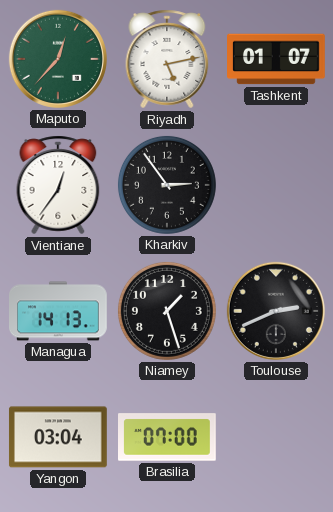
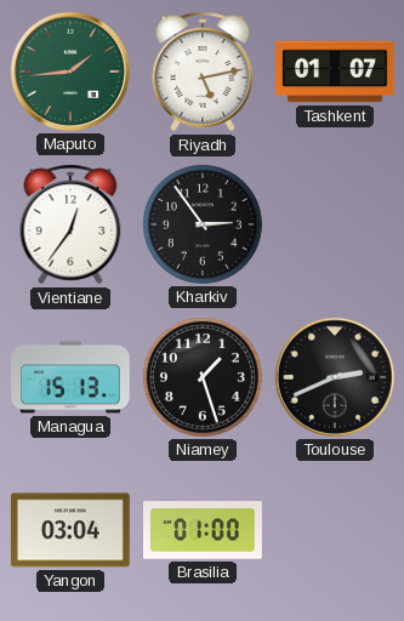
Maputo: 12:37 -> 1:44 (70, 72)
Managua: 14:13 -> 15:13 (72, 377)
Brasilia: 07:00 -> 01:00 (204, 530)
